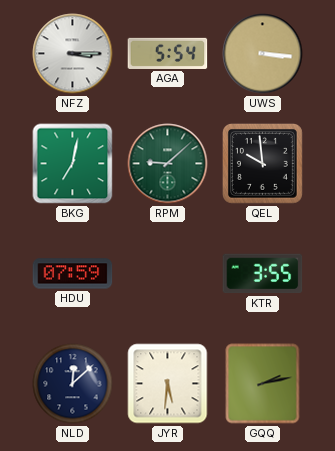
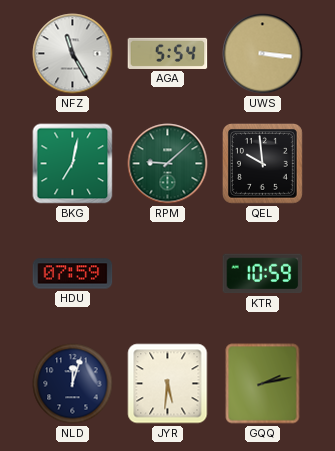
NFZ: 3:15 -> 11:25 (73, 54)
KTR: 3:55 -> 10:59 (263, 274)
NLD: 12:08 -> 12:03 (73, 384)
